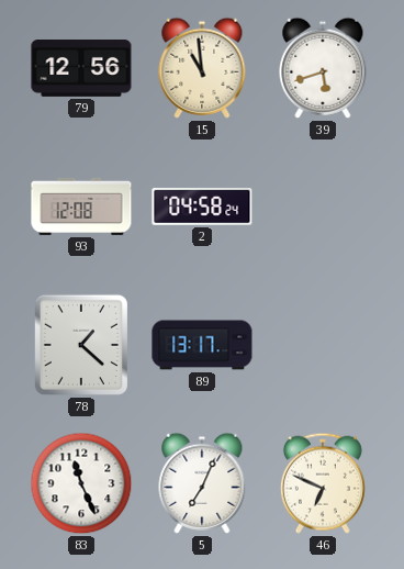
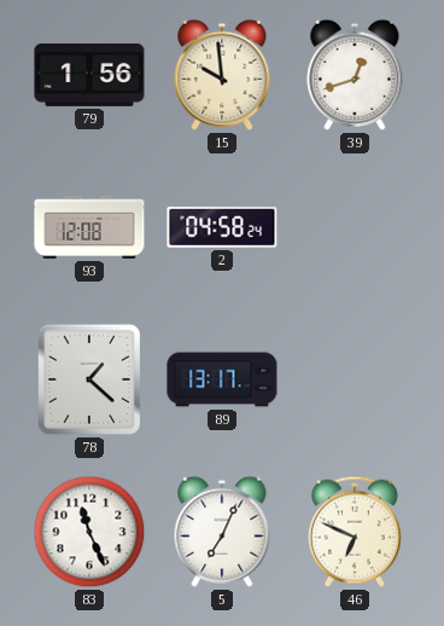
79: 12:56 -> 1:56 (89, 76)
15: 10:59 -> 9:59 (222, 75)
39: 5:42 -> 12:42 (355, 75)
